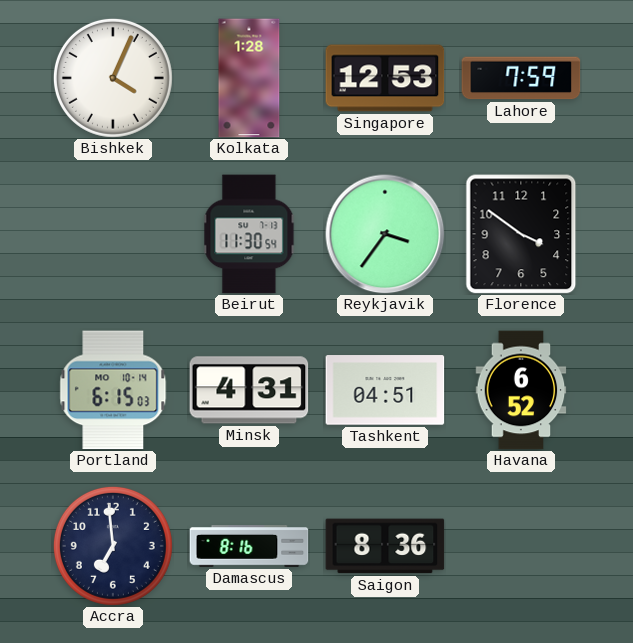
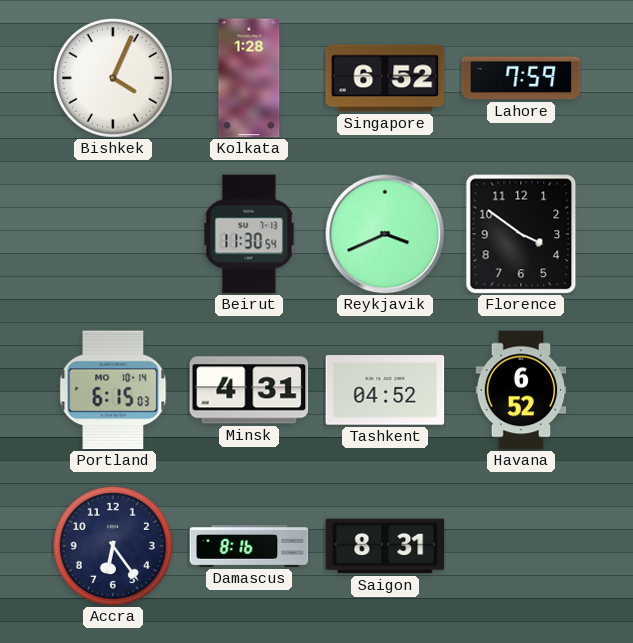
Singapore: 12:53 -> 6:52 (385, 78)
Reykjavik: 3:36 -> 3:41 (385, 234)
Tashkent: 04:51 -> 04:52 (385, 390)
Accra: 6:59 -> 6:24 (113, 546)
Saigon: 8:36 -> 8:31 (385, 546)
